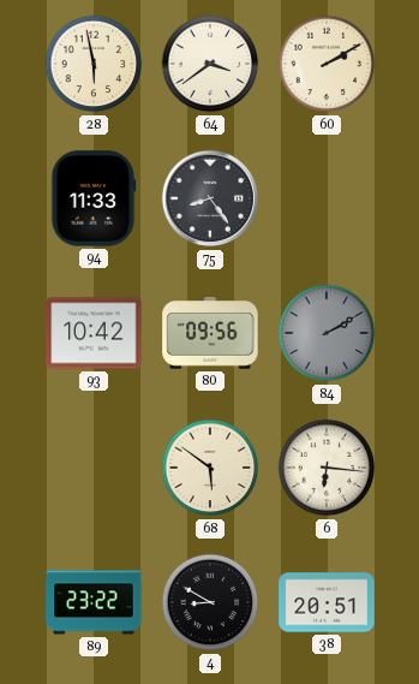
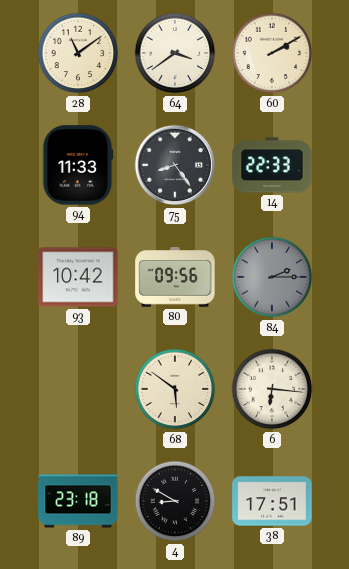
28: 5:58 -> 11:09 (78, 53)
14: none -> 22:33 (272, 165)
84: 2:10 -> 2:15 (272, 277)
89: 23:22 -> 23:18 (78, 501)
38: 20:51 -> 17:51 (272, 501)
